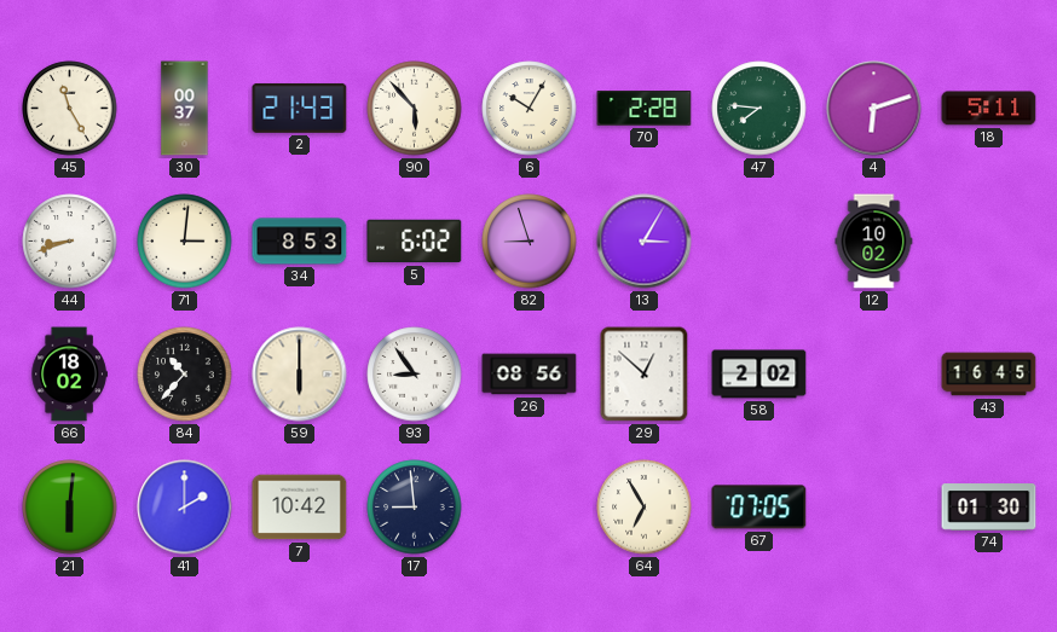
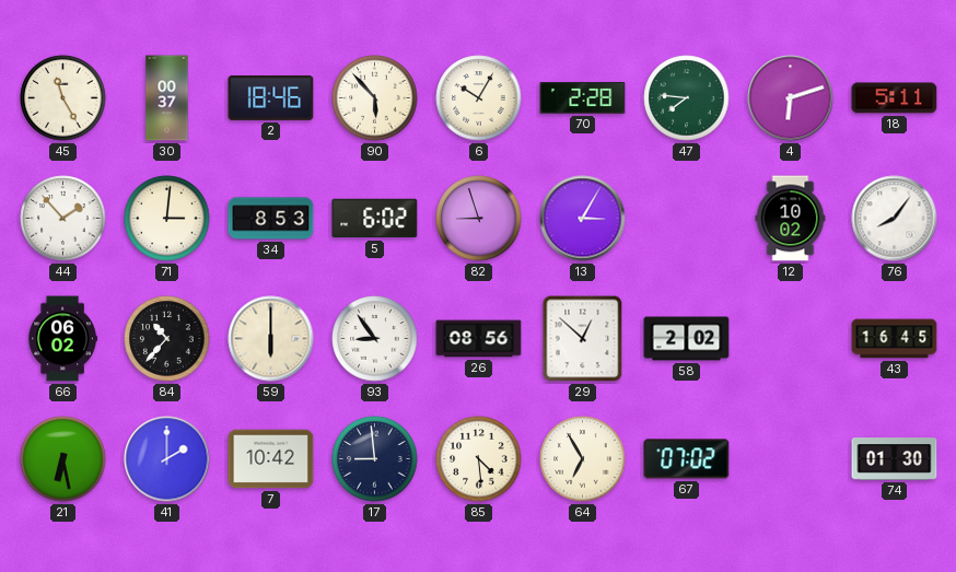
2: 21:43 -> 18:46 (271, 97)
44: 8:42 -> 1:53 (63, 219)
76: none -> 8:06 (895, 219)
66: 18:02 -> 06:02 (62, 339)
21: 6:01 -> 6:28 (63, 459)
85: none -> 4:29 (479, 459)
67: 07:05 -> 07:02 (687, 459)
